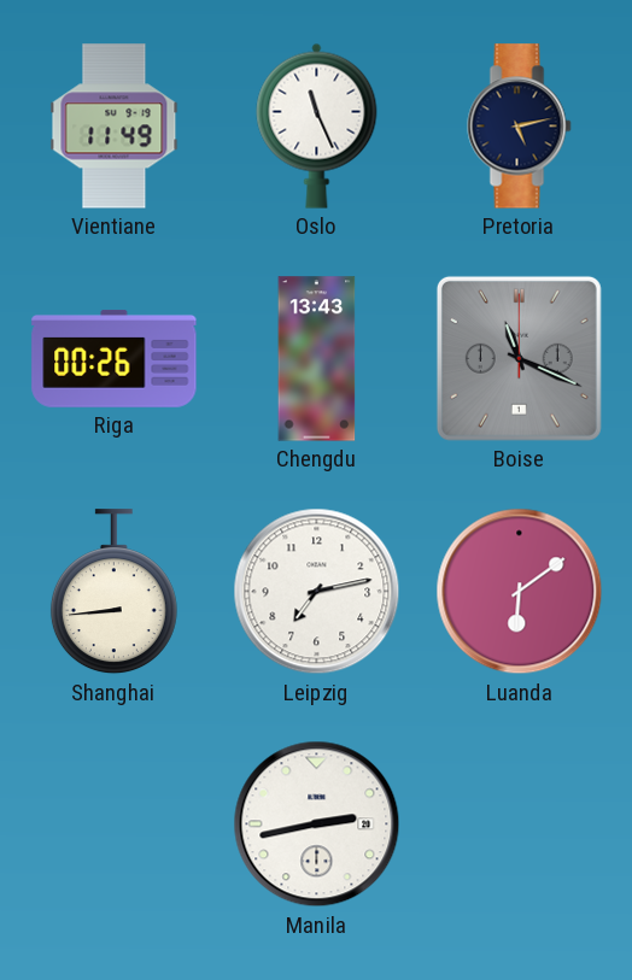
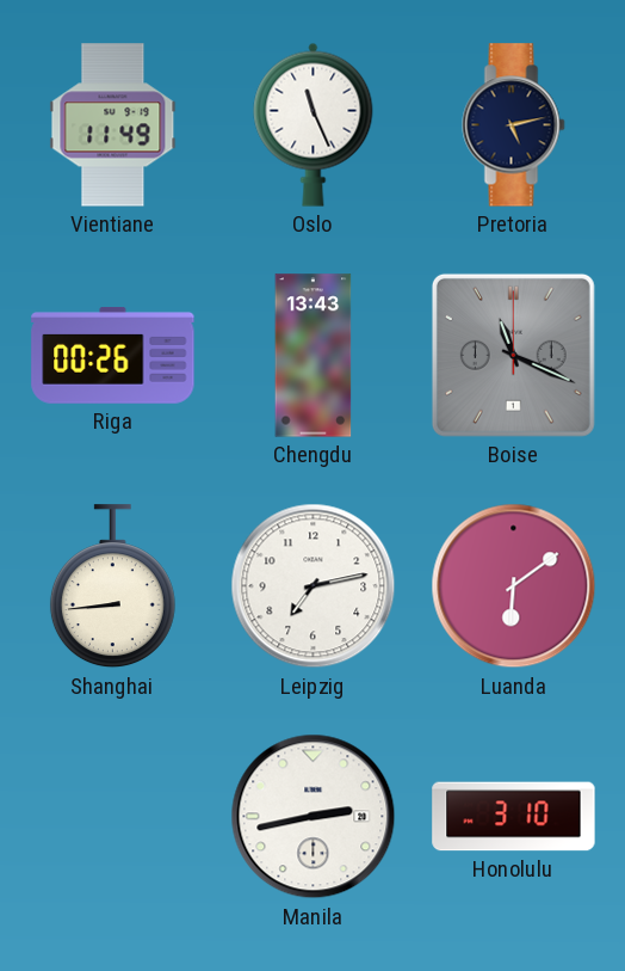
Honolulu: none -> 3:10 (514, 817)
